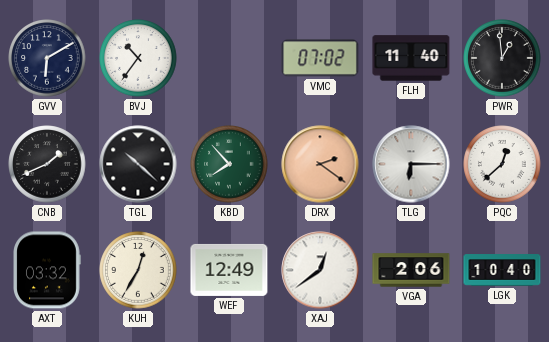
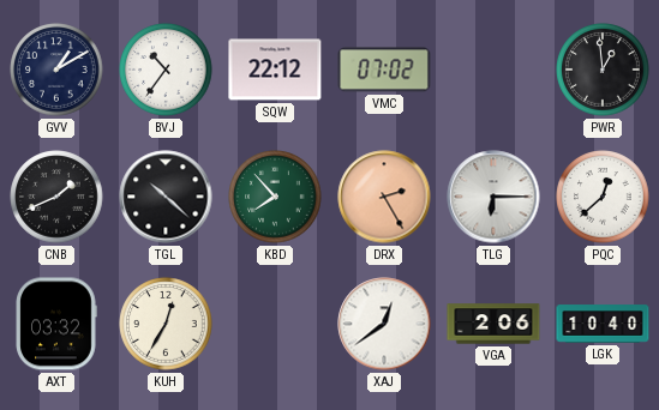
GVV: 6:10 -> 1:10 (56, 70)
SQW: none -> 22:12 (275, 70)
FLH: 11:40 -> none (411, 58)
DRX: 2:21 -> 2:25 (384, 197)
WEF: 12:49 -> none (229, 270)
